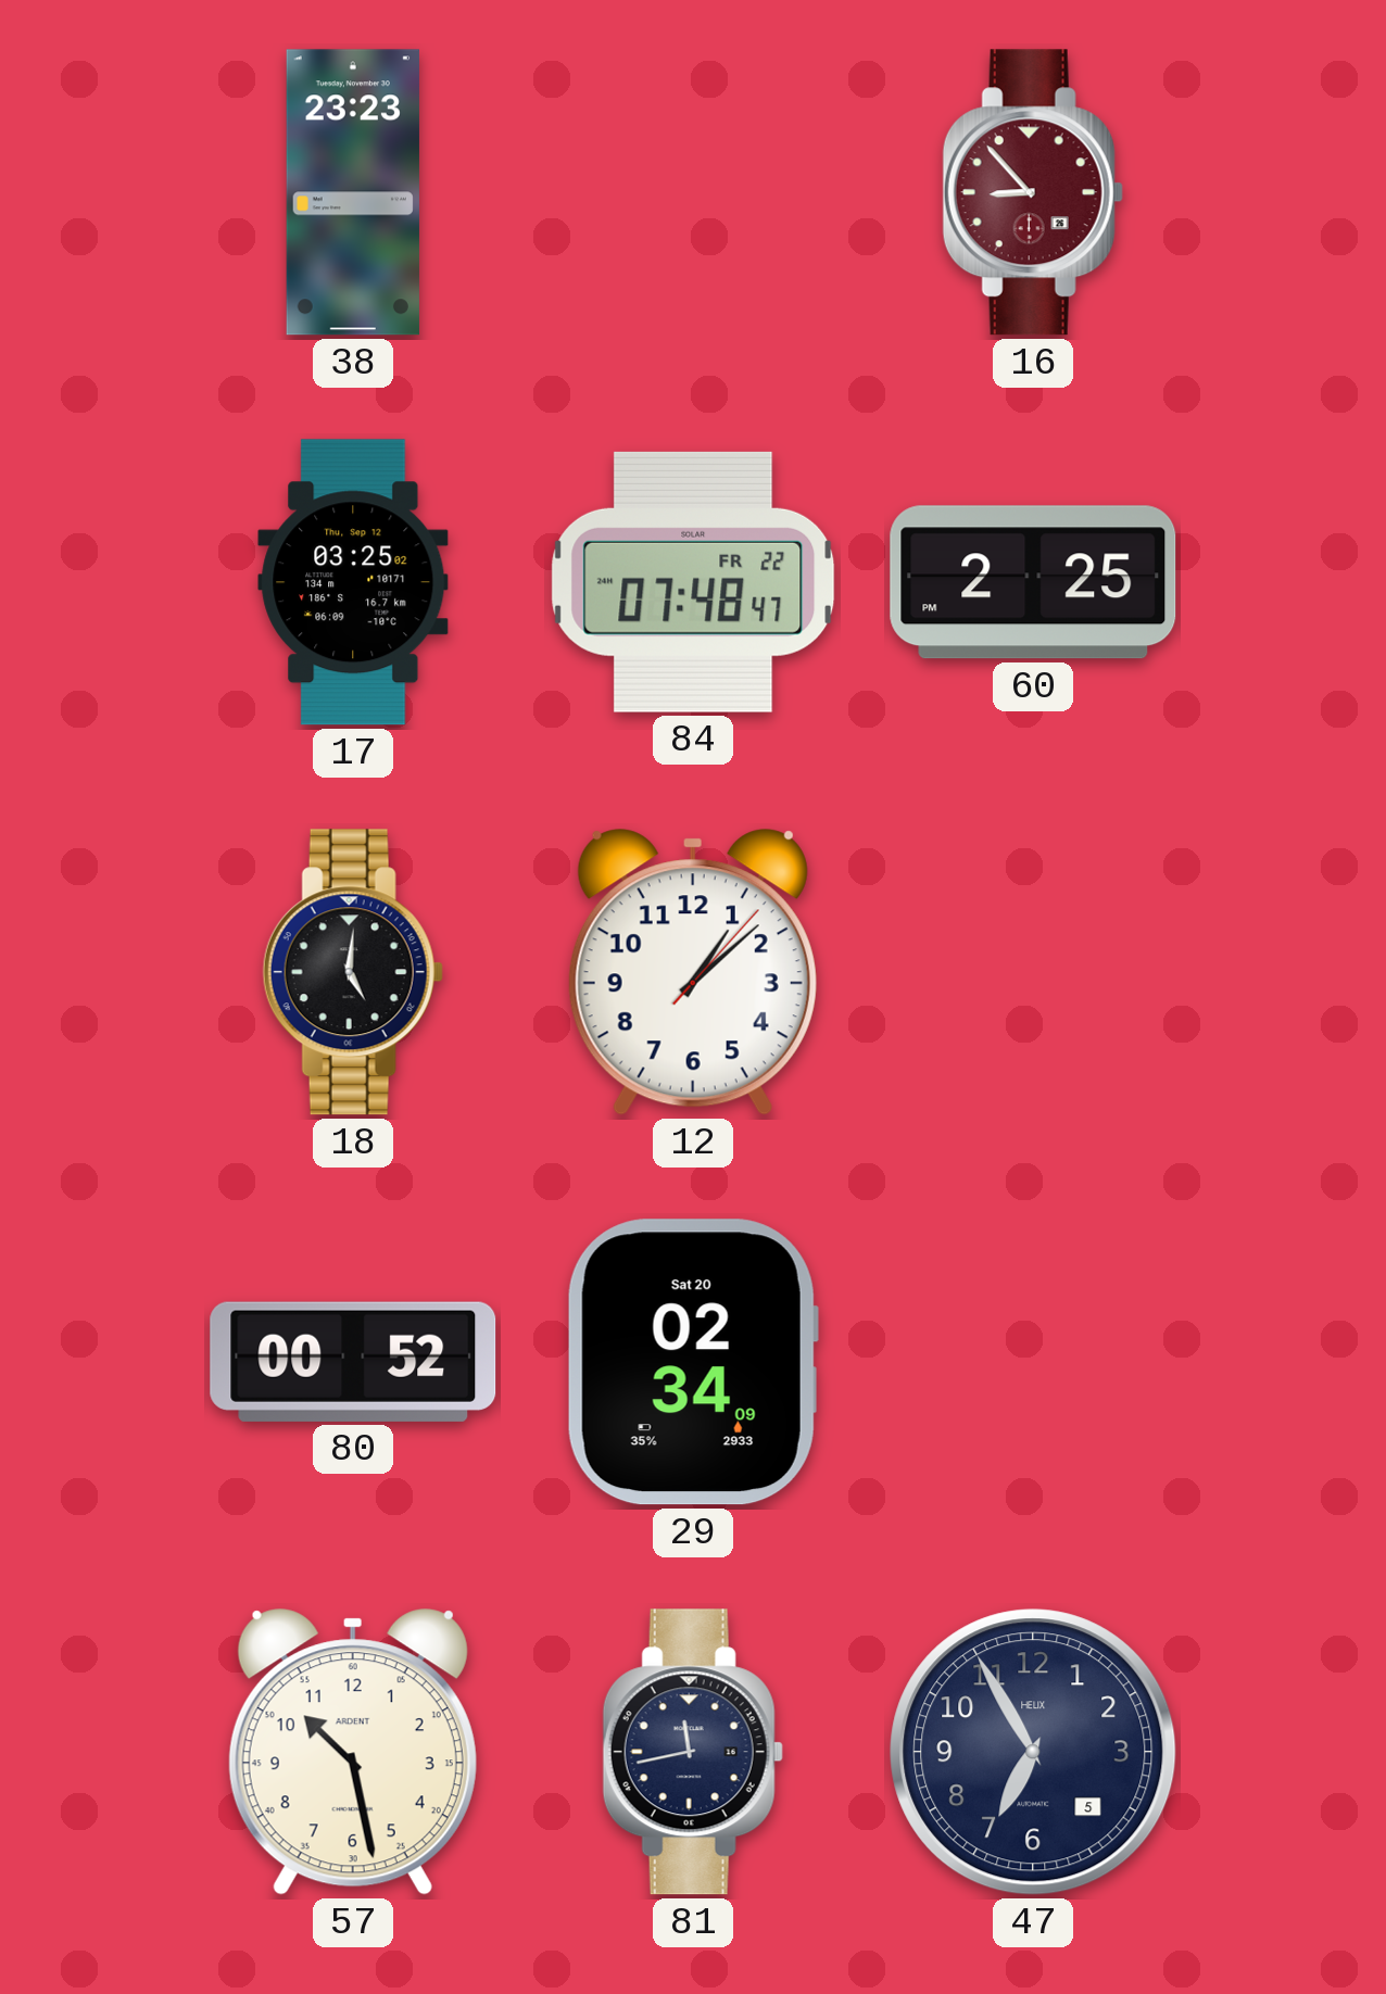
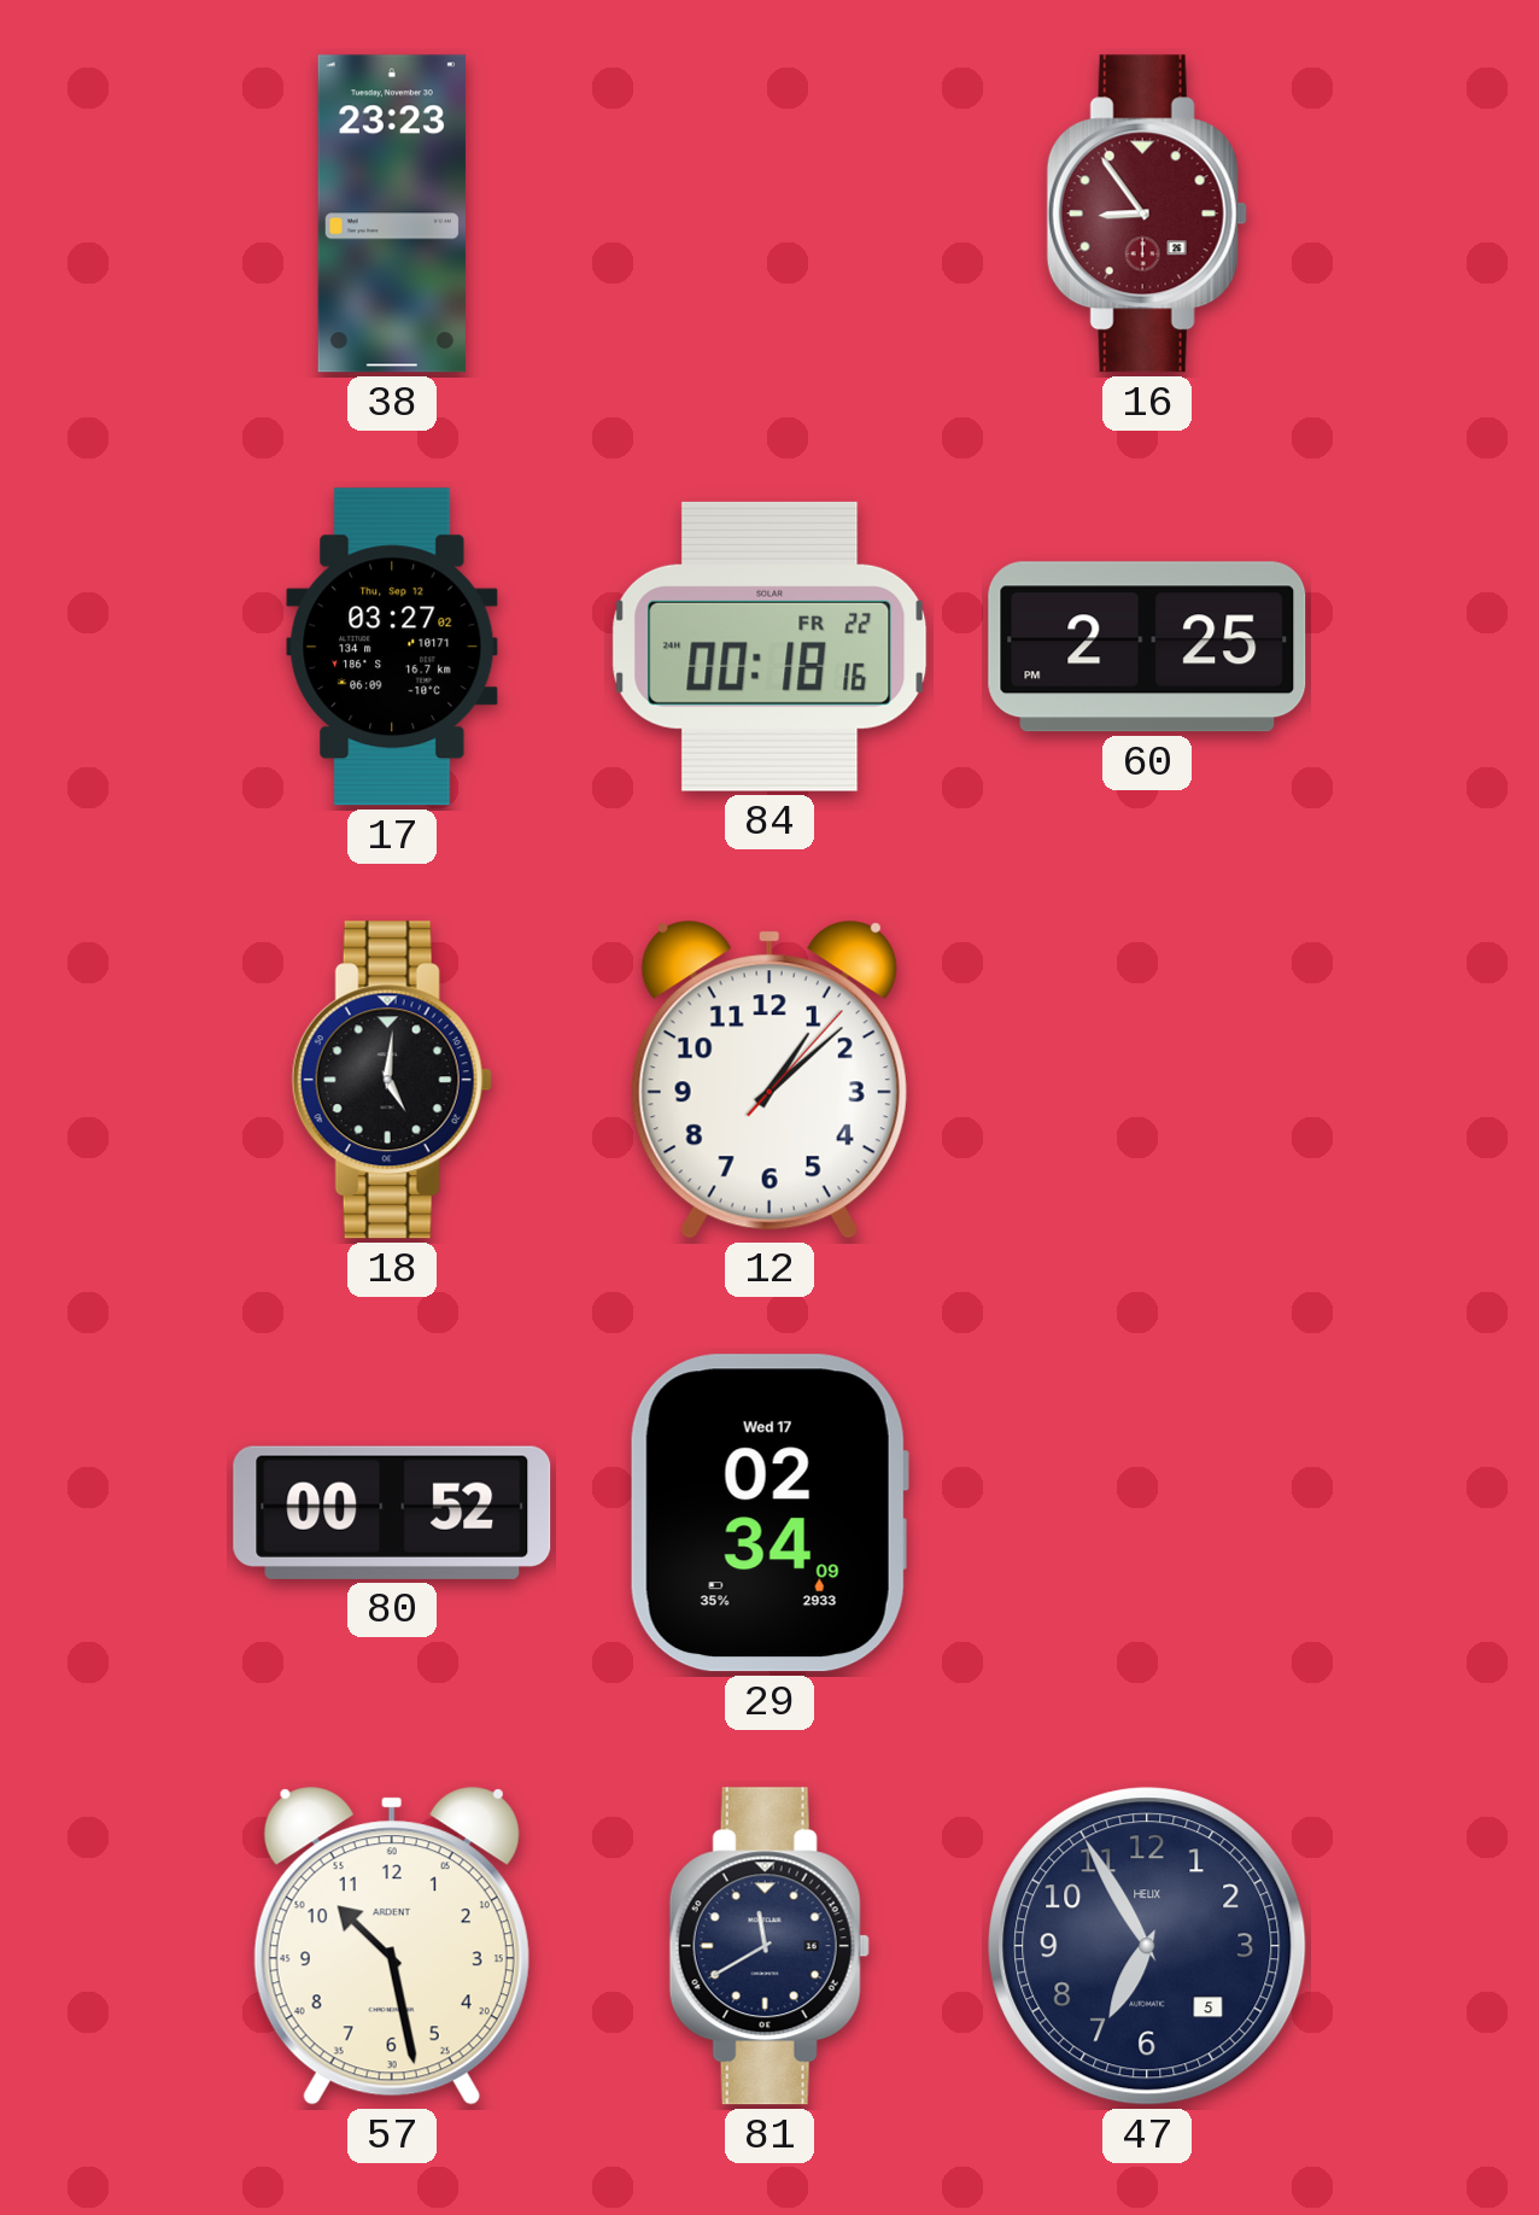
16: 8:53 -> 8:54 (1147, 214)
17: 03:25 -> 03:27 (392, 647)
84: 07:48 -> 00:18 (769, 647)
29 date: Sat 20 -> Wed 17 (769, 1513)
81: 11:43 -> 11:40 (769, 1946)
